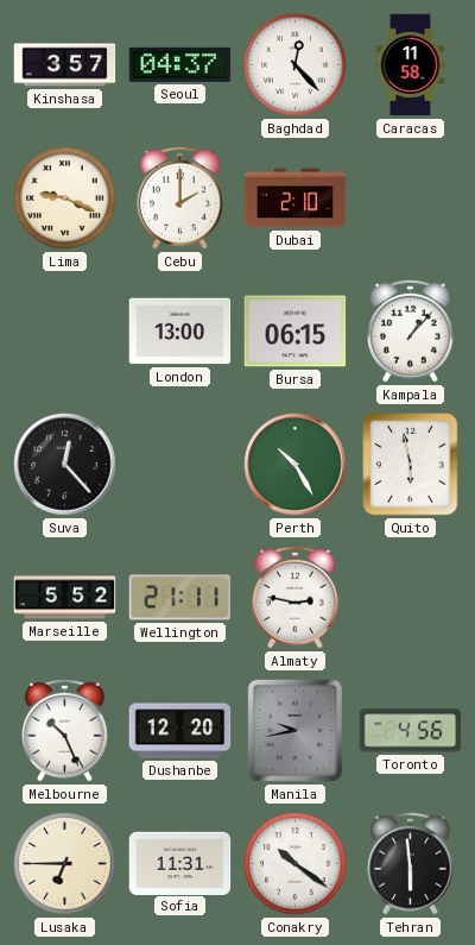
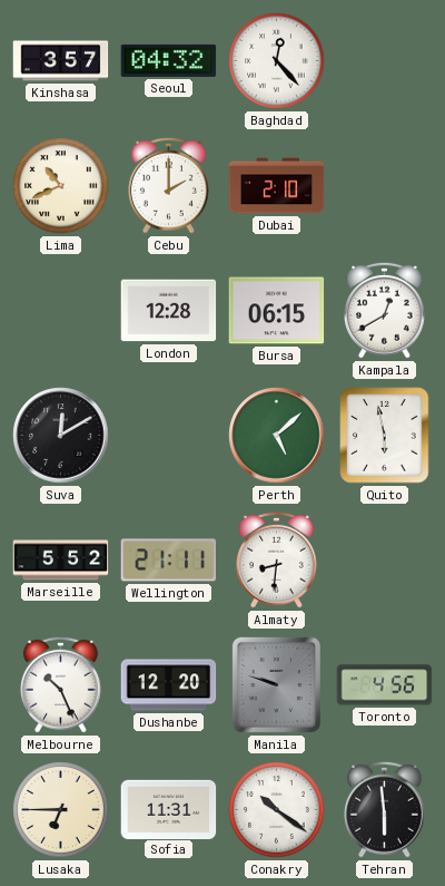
Seoul: 04:37 -> 04:32 (169, 60)
Caracas: 11:58 -> none (411, 65)
Lima: 9:19 -> 10:41 (61, 186)
London: 13:00 -> 12:28 (169, 311)
Kampala: 1:07 -> 12:40 (385, 310)
Suva: 12:23 -> 12:10 (61, 436)
Perth: 10:25 -> 5:08 (277, 436)
Almaty: 2:47 -> 8:31 (277, 559)
Manila: 9:43 -> 9:48 (276, 684)
